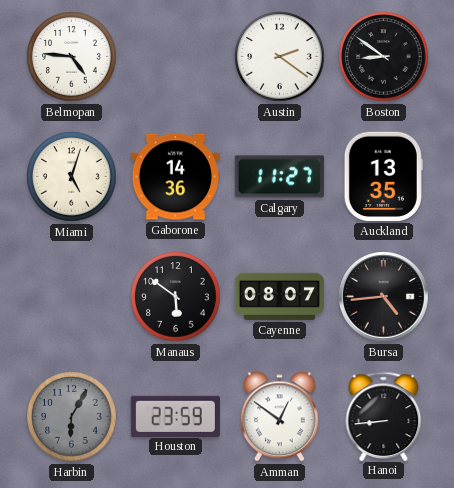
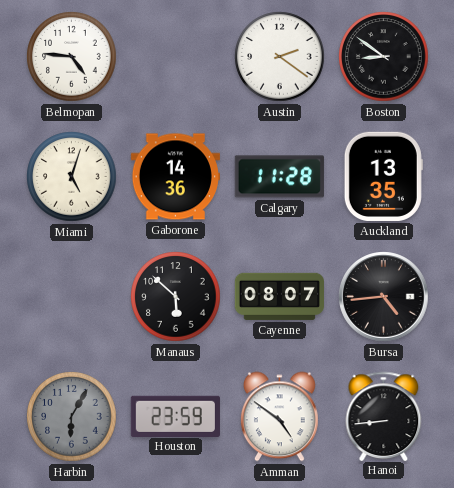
Calgary: 11:27 -> 11:28 (279, 177)
Manaus: 5:51 -> 5:52 (176, 297)
Amman: 12:51 -> 4:51 (279, 417)
